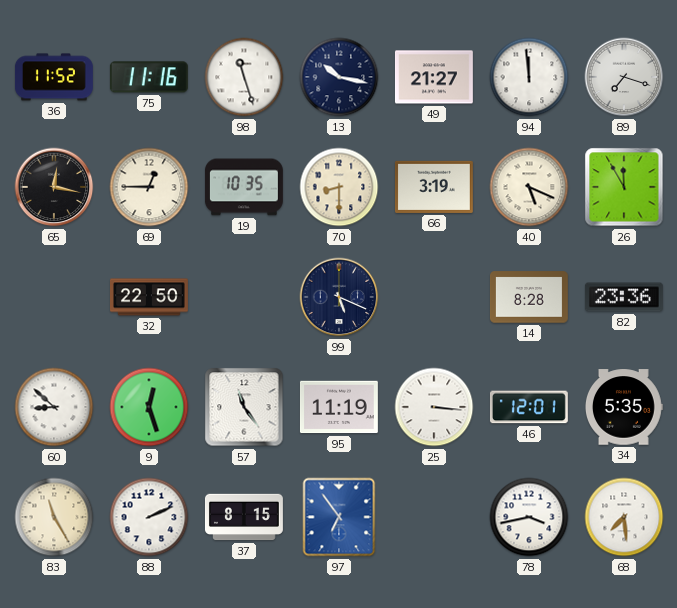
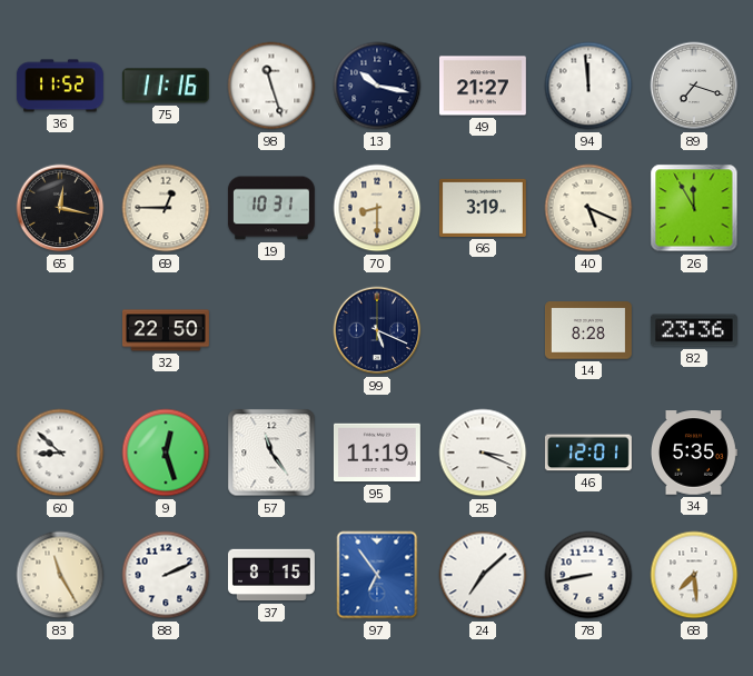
19: 10:35 -> 10:31 (271, 208)
25: 3:16 -> 3:19 (483, 453)
24: none -> 7:08 (483, 575)
78: 3:43 -> 8:43 (588, 575)
